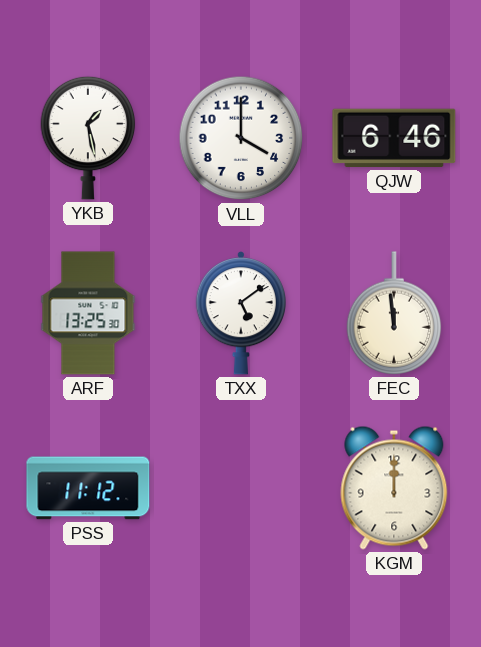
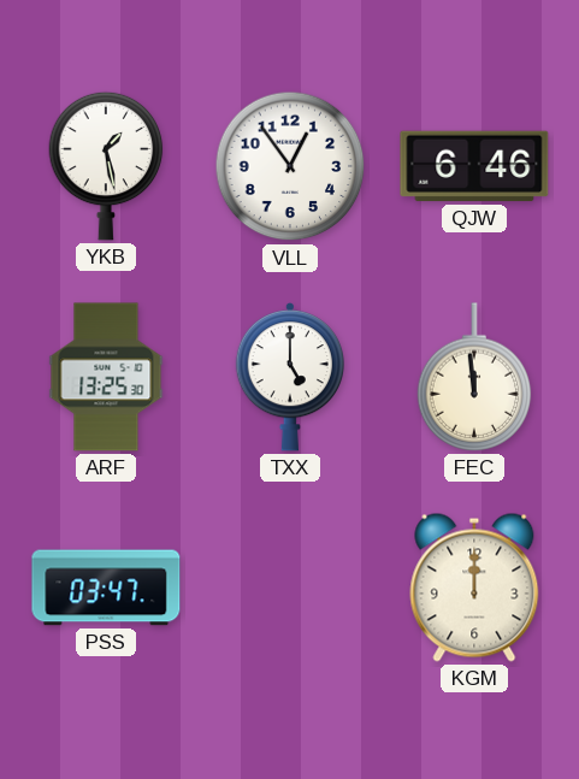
VLL: 4:00 -> 12:54 (290, 166)
TXX: 5:09 -> 5:00 (289, 378)
PSS: 11:12 -> 03:47 (106, 588)
